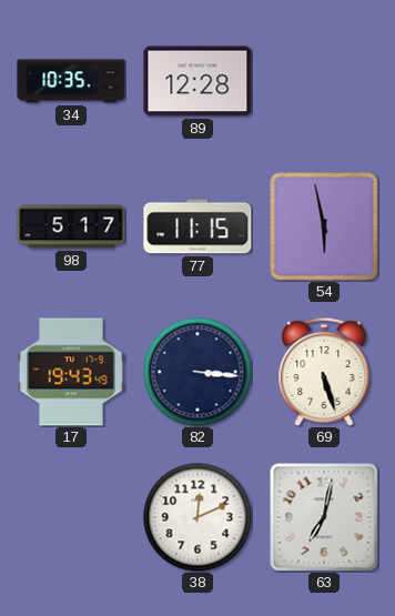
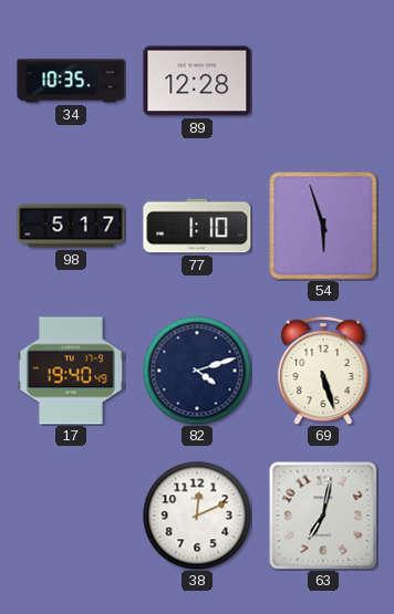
77: 11:15 -> 1:10 (197, 226)
54: 5:58 -> 5:57 (323, 226)
17: 19:43 -> 19:40 (71, 371)
82: 3:16 -> 4:12 (197, 371)
